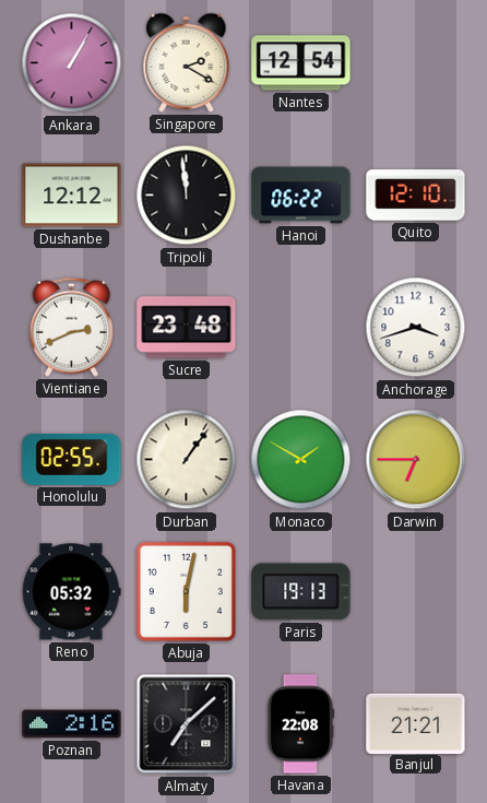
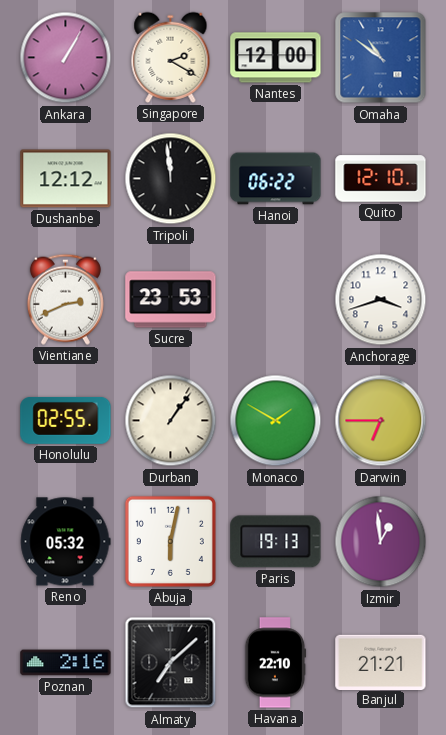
Nantes: 12:54 -> 12:00 (276, 58)
Omaha: none -> 10:51 (381, 58)
Sucre: 23:48 -> 23:53 (171, 300)
Izmir: none -> 12:59 (381, 542)
Havana: 22:08 -> 22:10 (275, 663)
